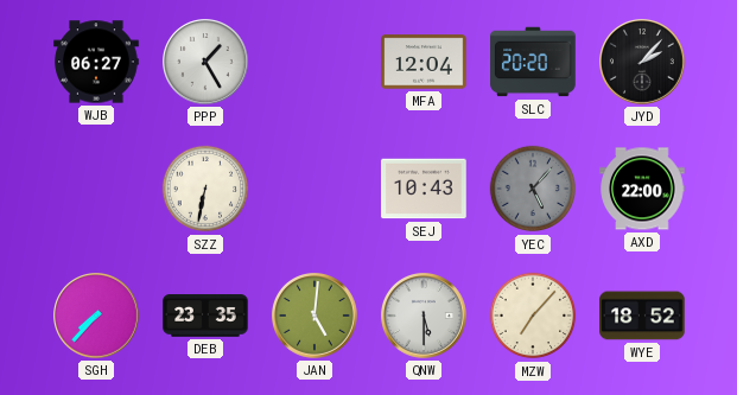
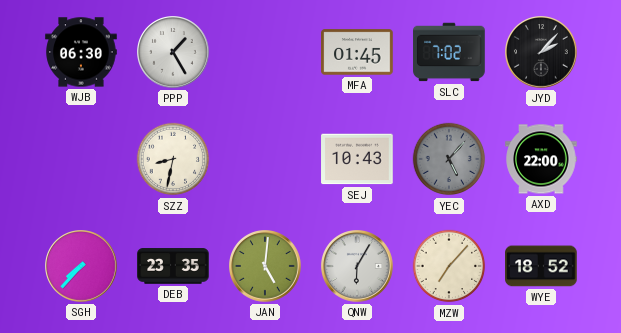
WJB: 06:27 -> 06:30 (81, 52)
MFA: 12:04 -> 01:45 (357, 52)
SLC: 20:20 -> 7:02 (449, 52)
SZZ: 6:32 -> 8:32 (173, 159)
QNW: 5:30 -> 6:05 (358, 267)
